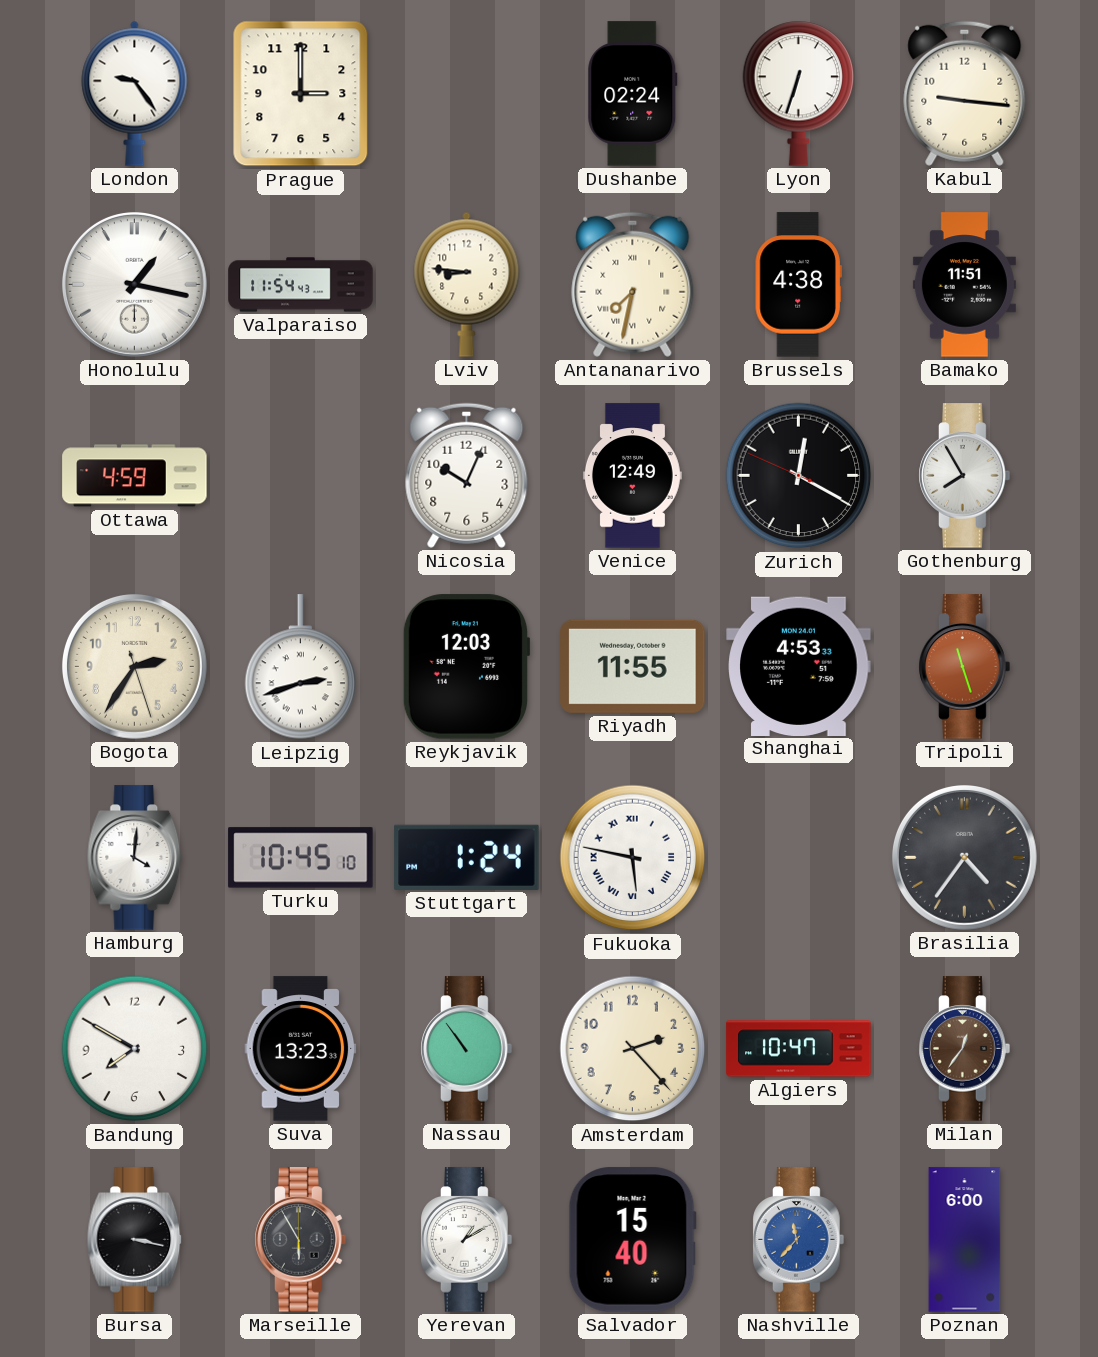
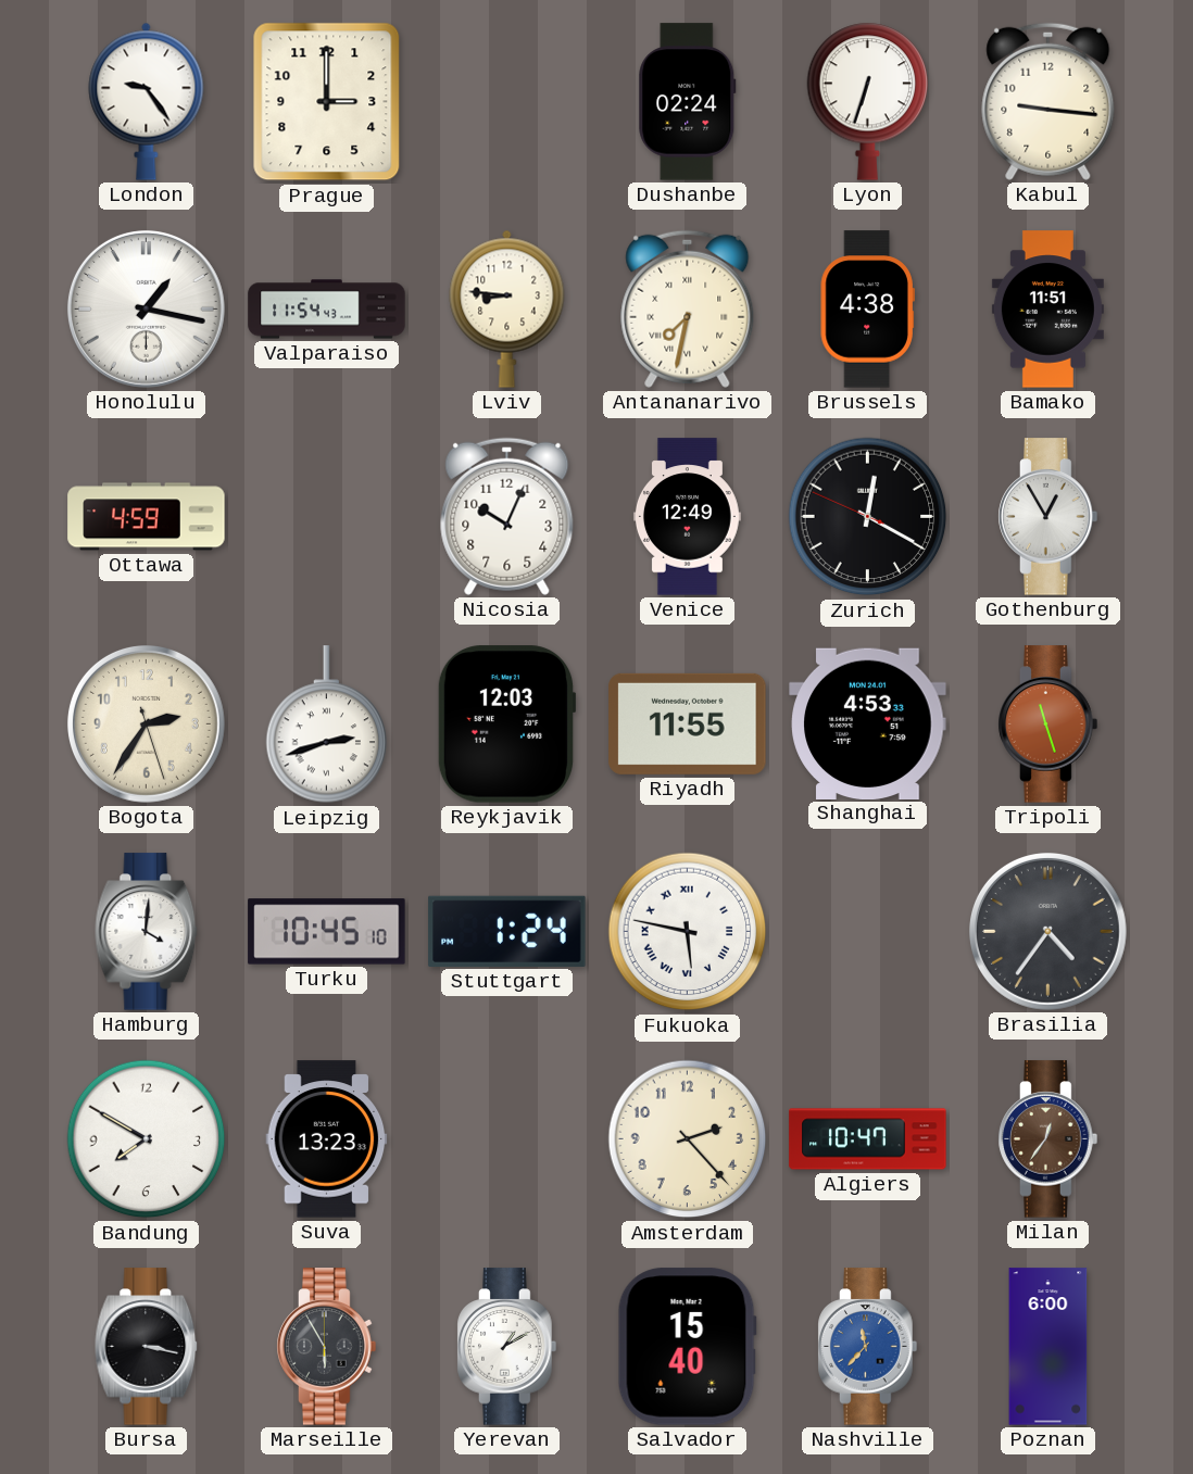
Gothenburg: 7:55 -> 12:55 (1048, 517)
Nassau: 10:54 -> none (467, 1049)
